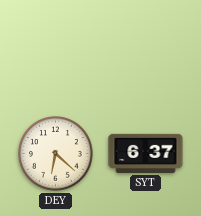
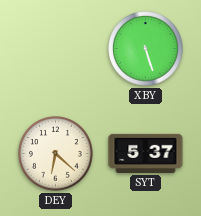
XBY: none -> 5:27 (146, 49)
SYT: 6:37 -> 5:37 (146, 153)
